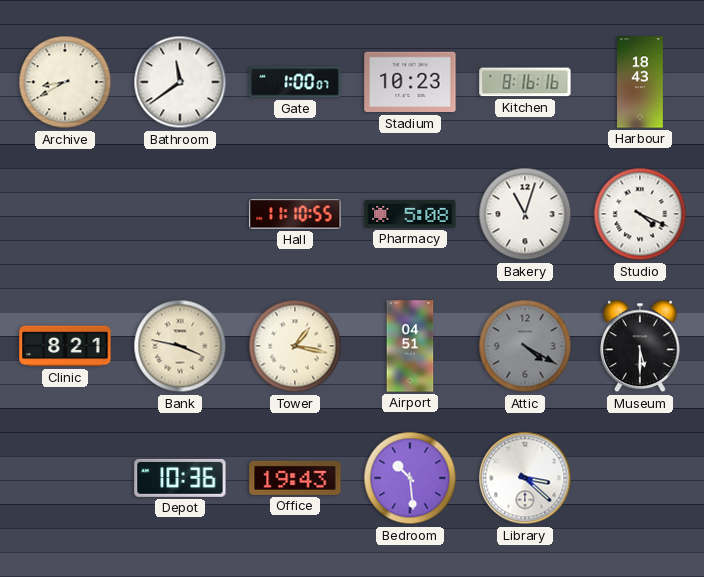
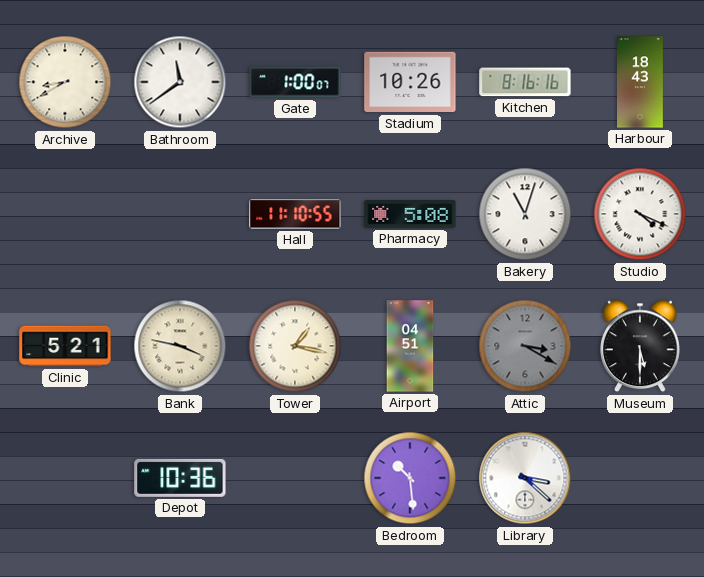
Stadium: 10:23 -> 10:26 (410, 82)
Clinic: 8:21 -> 5:21 (65, 346)
Attic: 4:20 -> 3:20 (525, 346)
Office: 19:43 -> none (295, 478)
